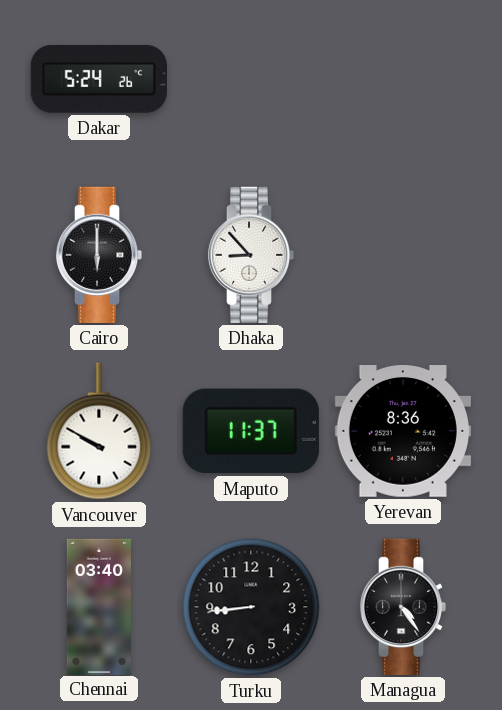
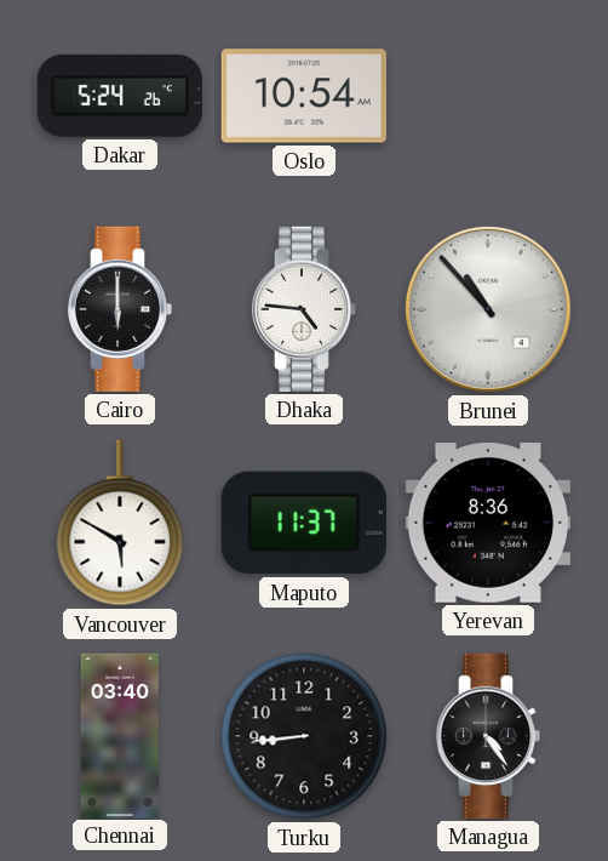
Oslo: none -> 10:54 (304, 96)
Dhaka: 8:53 -> 4:46 (304, 309)
Brunei: none -> 10:53 (488, 309)
Vancouver: 9:50 -> 5:50 (120, 523)
